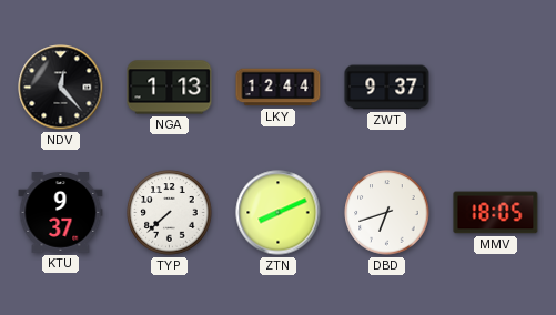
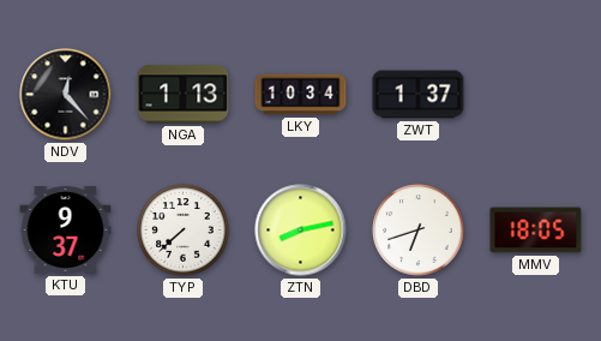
LKY: 12:44 -> 10:34 (301, 95)
ZWT: 9:37 -> 1:37 (419, 95)
ZTN: 8:11 -> 8:13 (301, 231)
